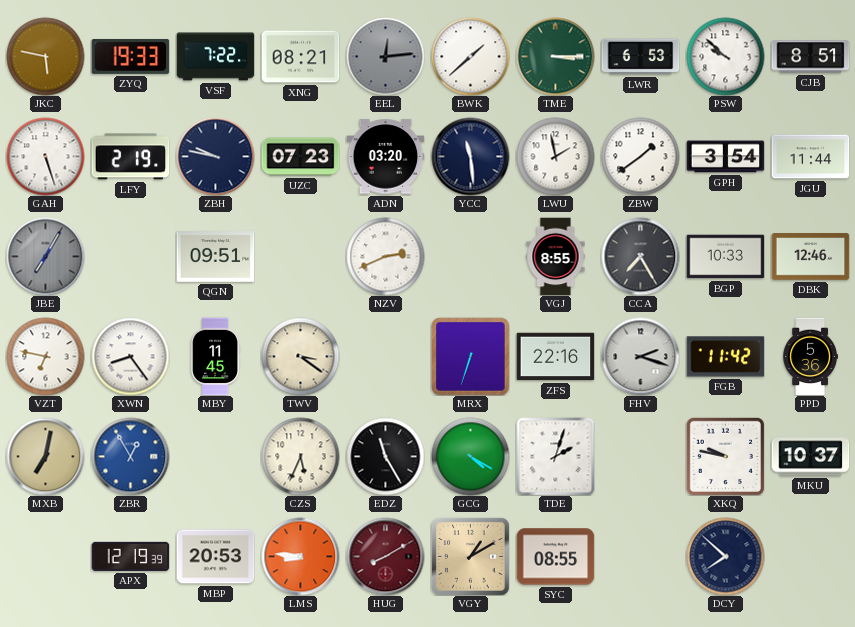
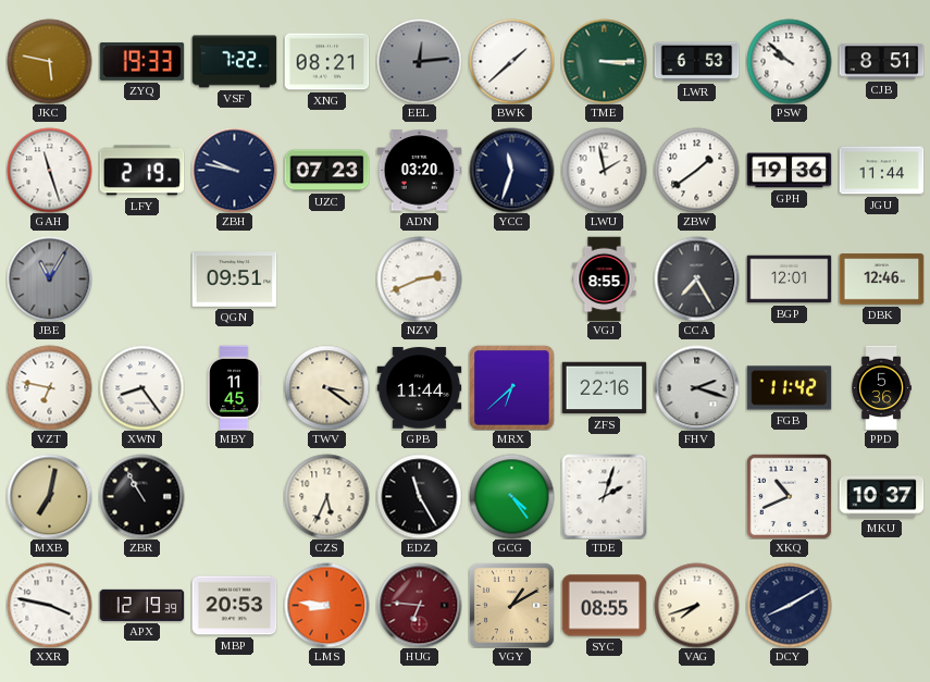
GAH: 5:27 -> 11:27 (49, 170)
YCC: 11:29 -> 11:33 (511, 170)
GPH: 3:54 -> 19:36 (789, 171)
JBE: 7:05 -> 11:05 (49, 278)
BGP: 10:33 -> 12:01 (789, 280)
GPB: none -> 11:44 (419, 388)
MRX: 6:33 -> 6:38 (511, 387)
ZBR: 12:55 -> 10:55 (141, 496)
ZBR dial: blue -> black (141, 496)
GCG: 4:20 -> 4:24 (511, 496)
XKQ: 9:47 -> 10:41 (789, 496)
XXR: none -> 3:47 (49, 605)
HUG: 8:10 -> 6:46 (419, 605)
VAG: none -> 7:42 (696, 605)
DCY: 7:52 -> 8:10 (789, 605)
